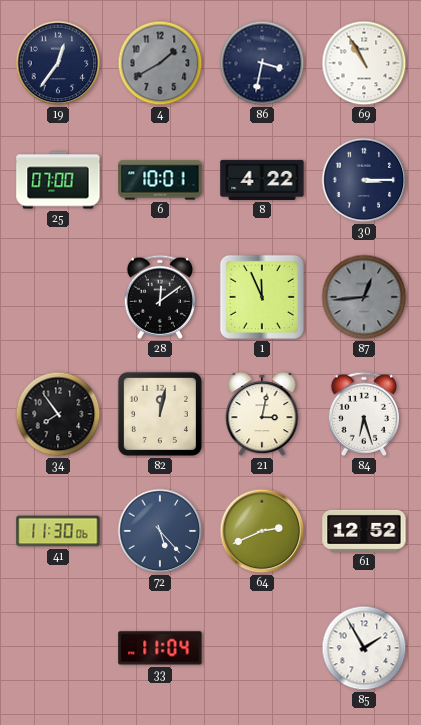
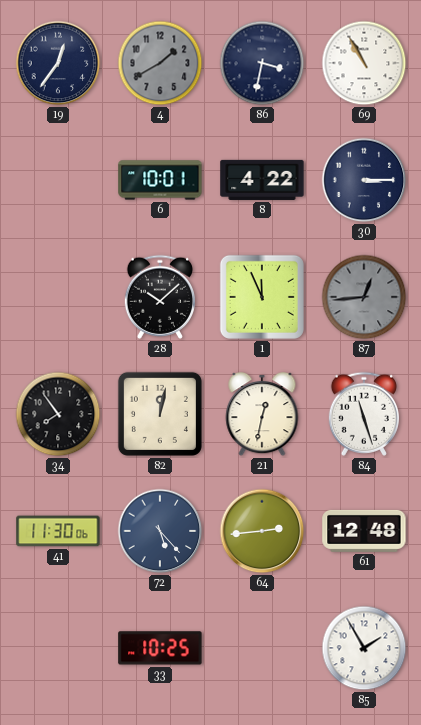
25: 07:00 -> none (58, 180)
28: 12:09 -> 10:08 (160, 297)
21: 3:02 -> 12:32 (262, 415)
84: 6:27 -> 11:27 (364, 414)
64: 2:41 -> 2:44 (262, 531)
61: 12:52 -> 12:48 (364, 531)
33: 11:04 -> 10:25 (160, 648)
